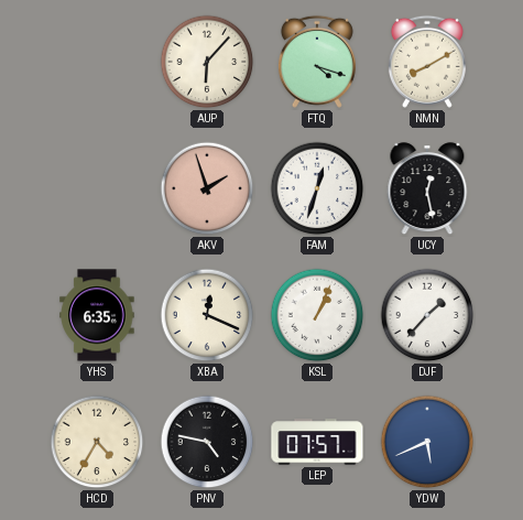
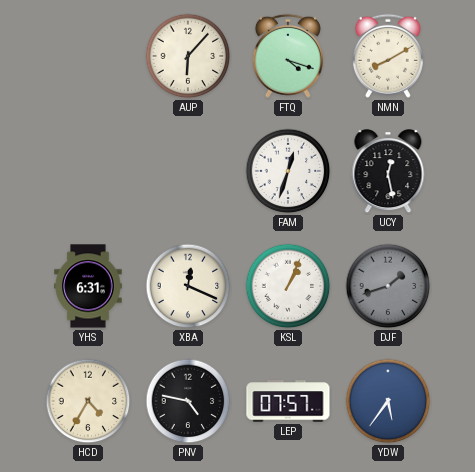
AKV: 1:57 -> none (207, 188)
YHS: 6:35 -> 6:31 (88, 286)
DJF: 1:37 -> 1:42 (388, 286)
DJF dial: white -> grey (388, 286)
YDW: 5:41 -> 5:36 (388, 401)
